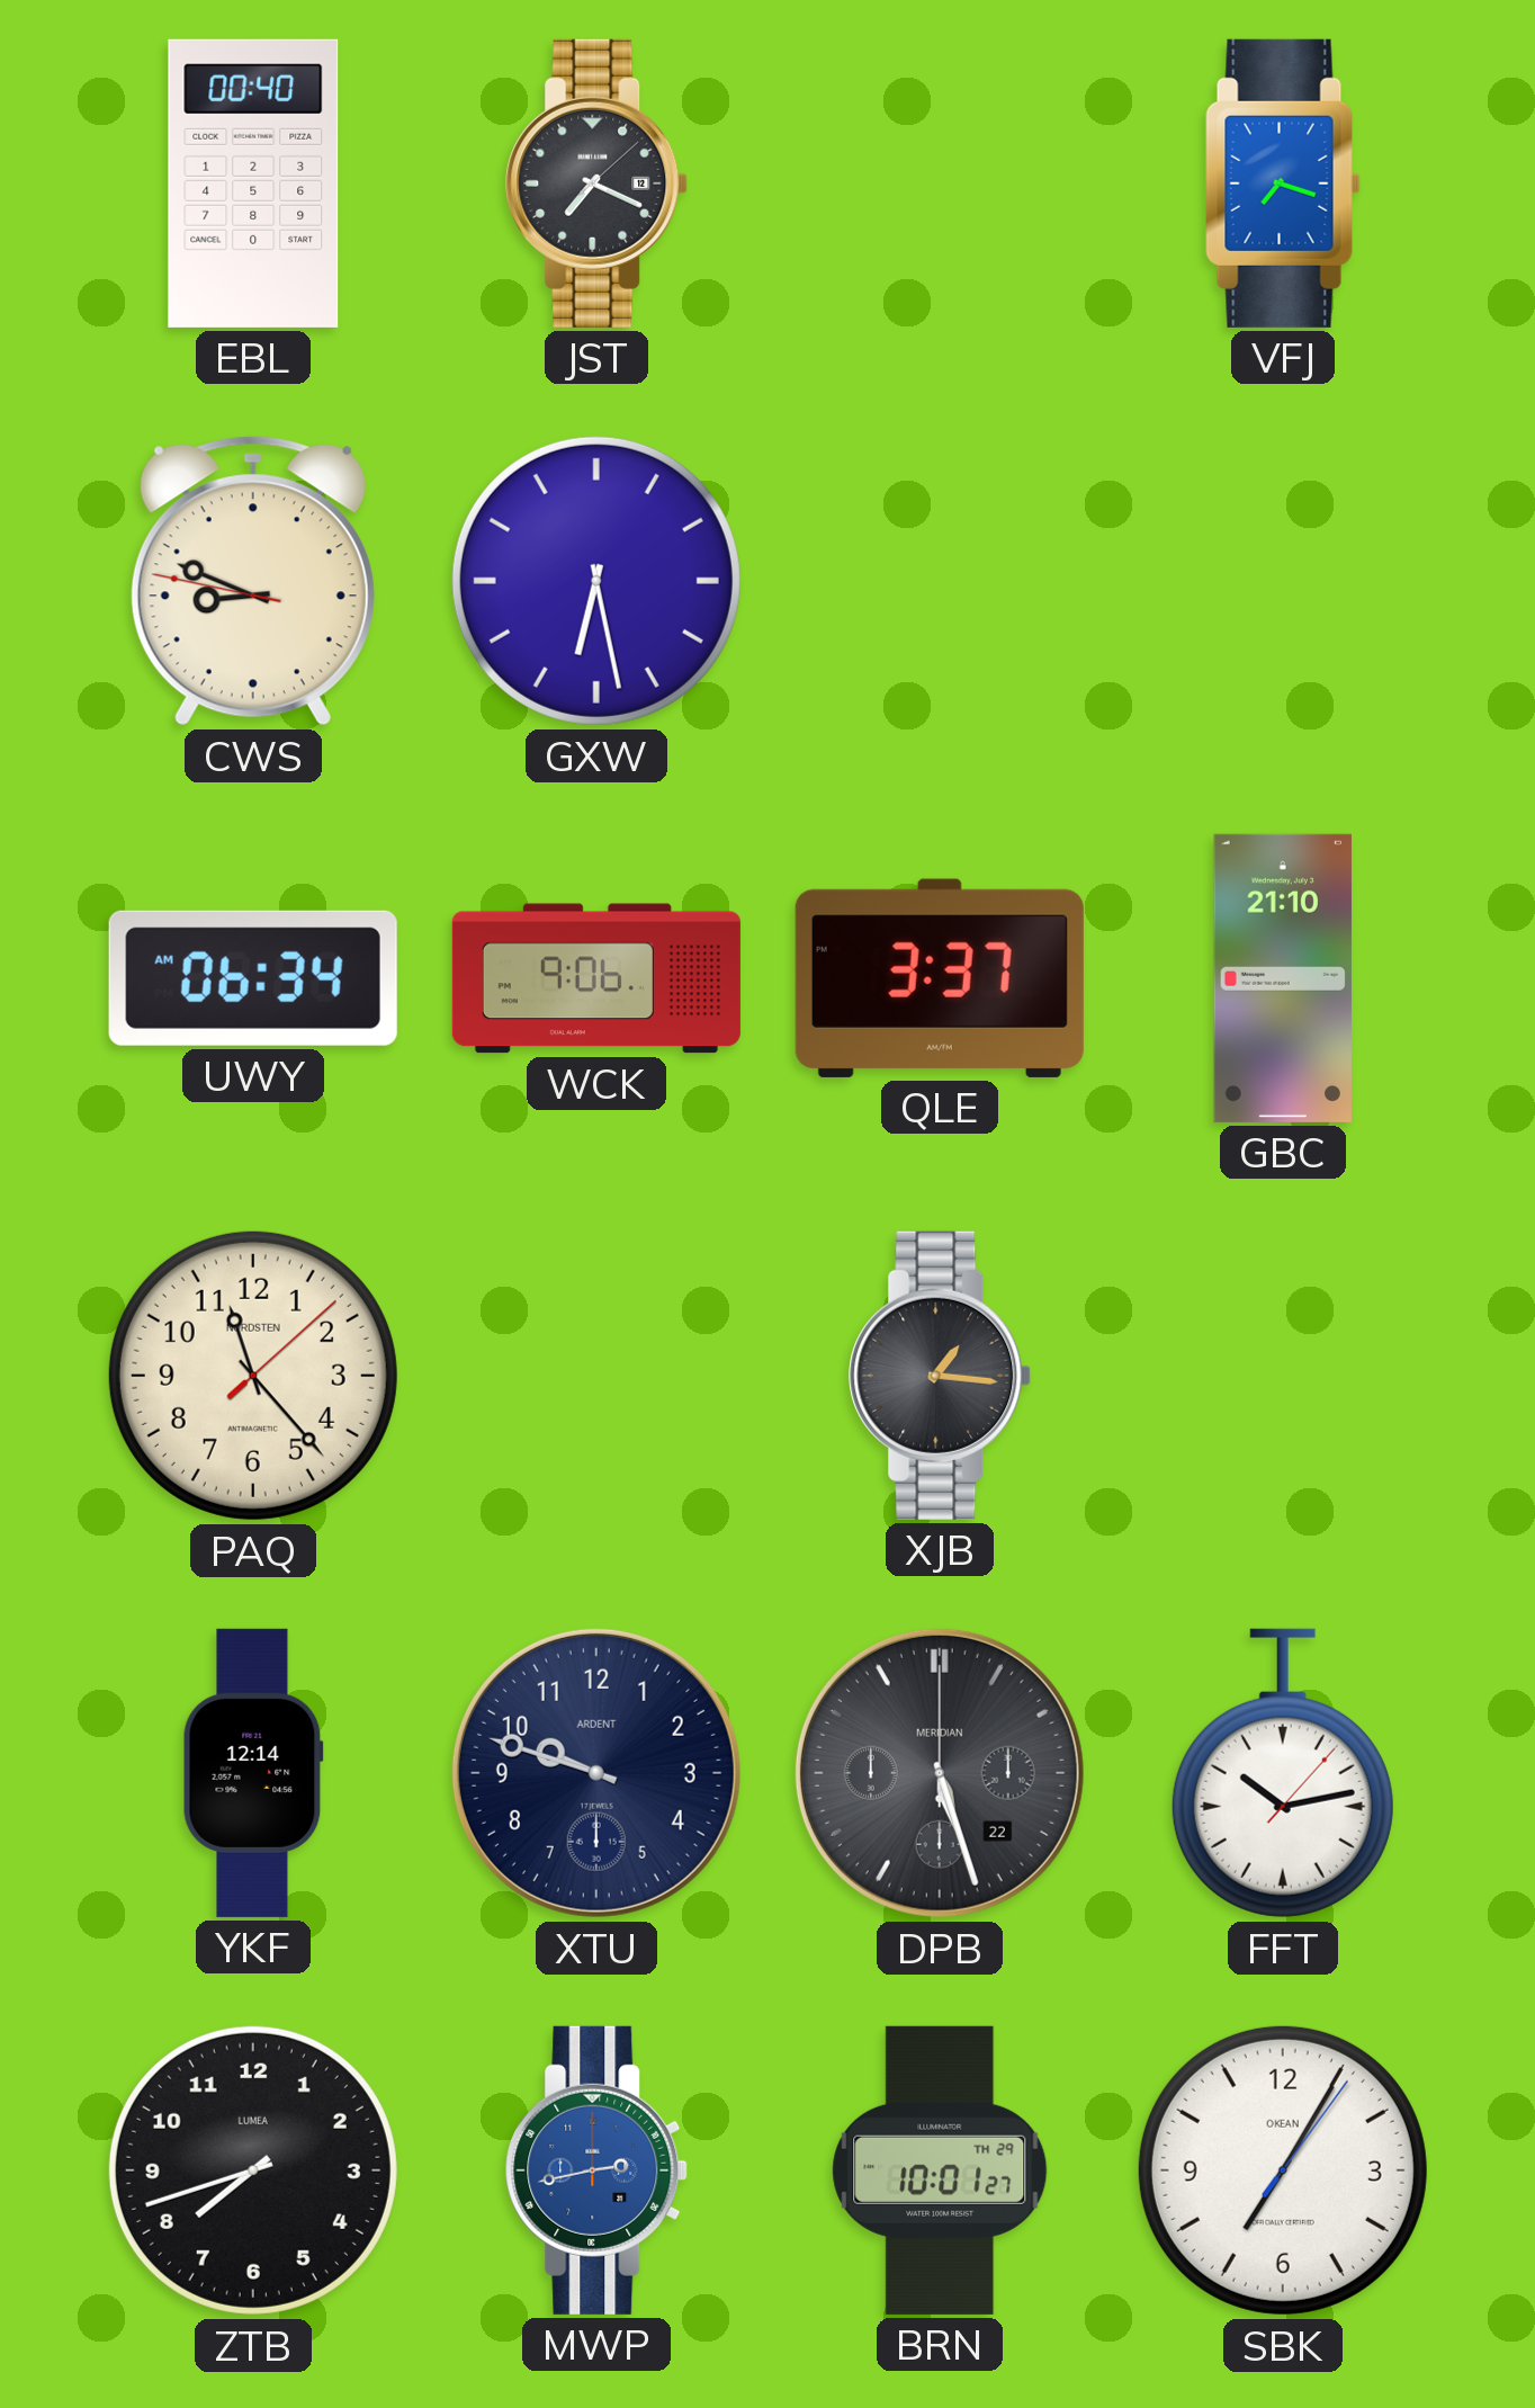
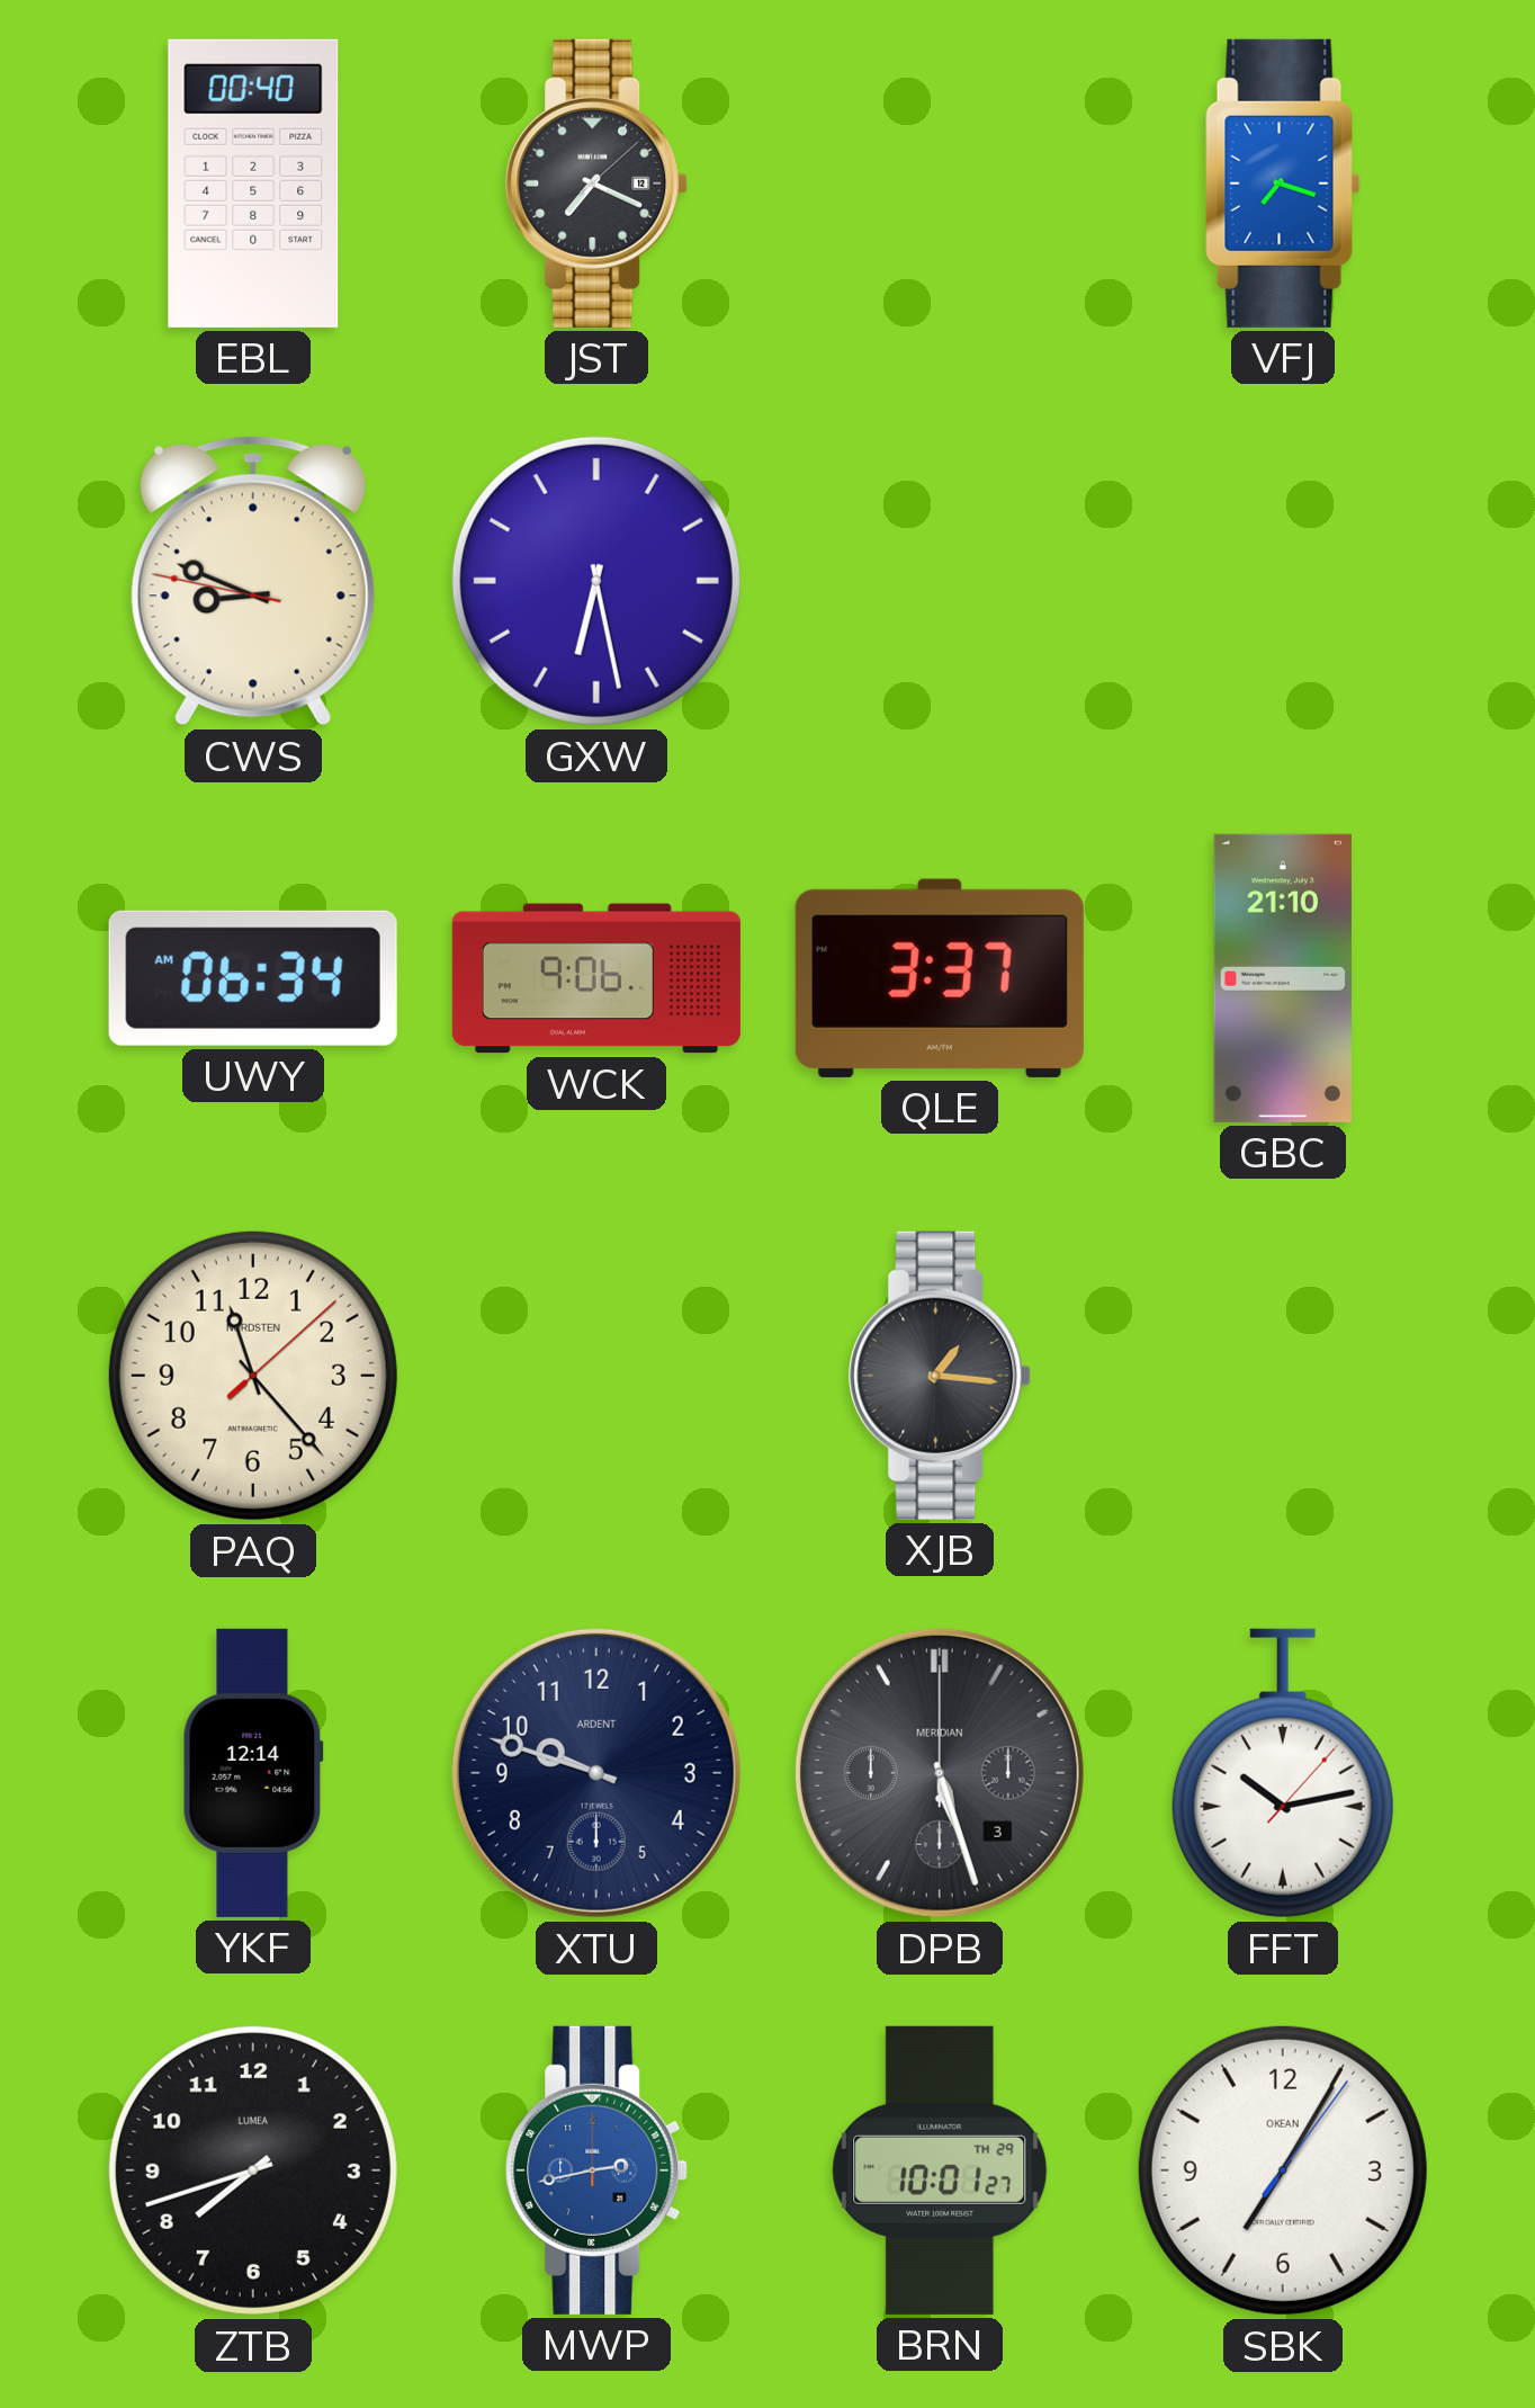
DPB date: 22 -> 3 (940, 1773)
